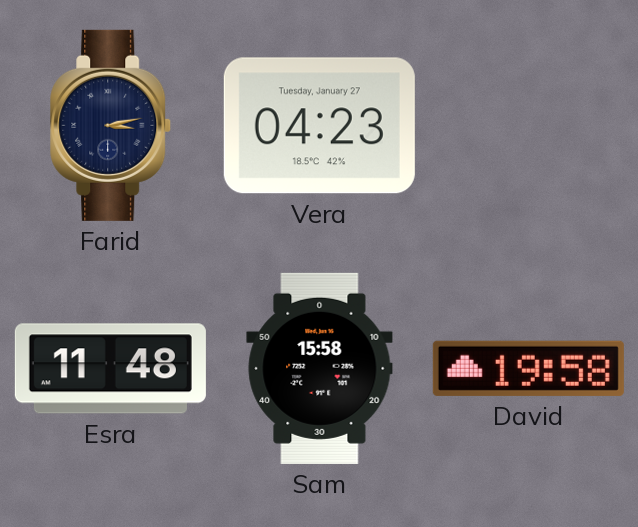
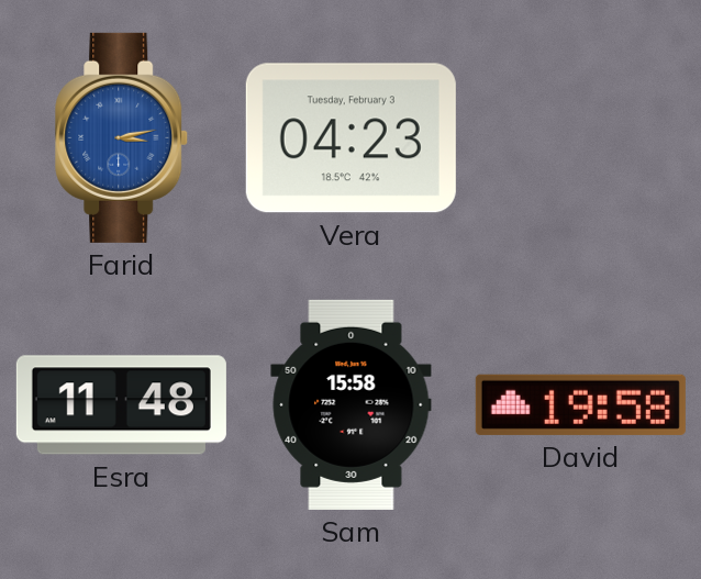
Farid dial: navy -> blue (122, 137)
Vera date: Tuesday, January 27 -> Tuesday, February 3 (350, 138)
